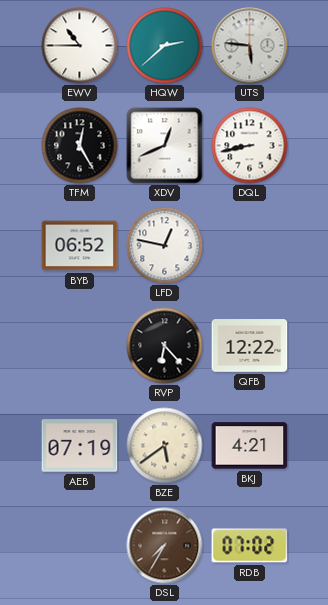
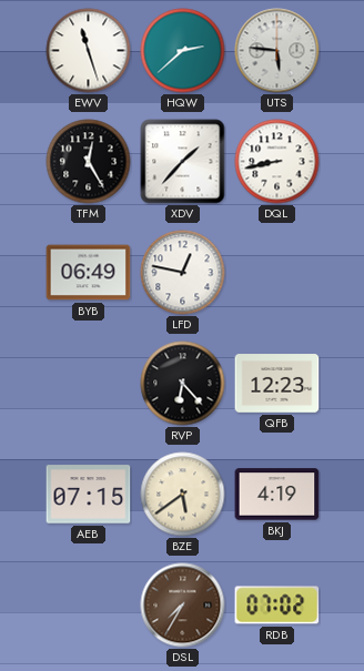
EWV: 10:45 -> 11:27 (89, 51)
XDV: 12:41 -> 1:37 (183, 162)
BYB: 06:52 -> 06:49 (89, 273)
QFB: 12:22 -> 12:23 (277, 384)
AEB: 07:19 -> 07:15 (89, 495)
BKJ: 4:21 -> 4:19 (277, 495)
